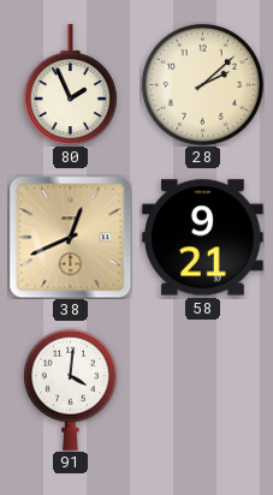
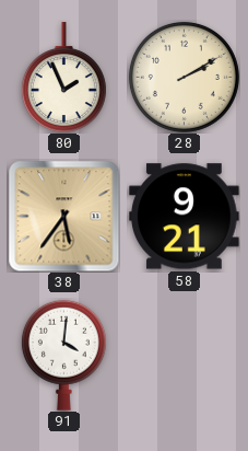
28: 2:08 -> 2:10 (184, 77)
38: 12:41 -> 5:36 (63, 216)
